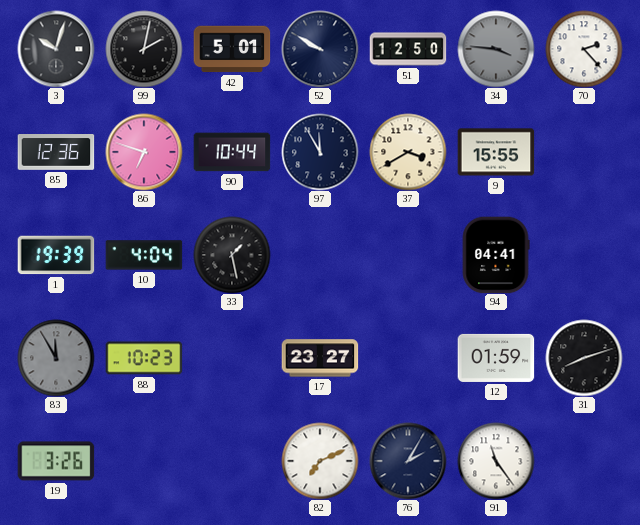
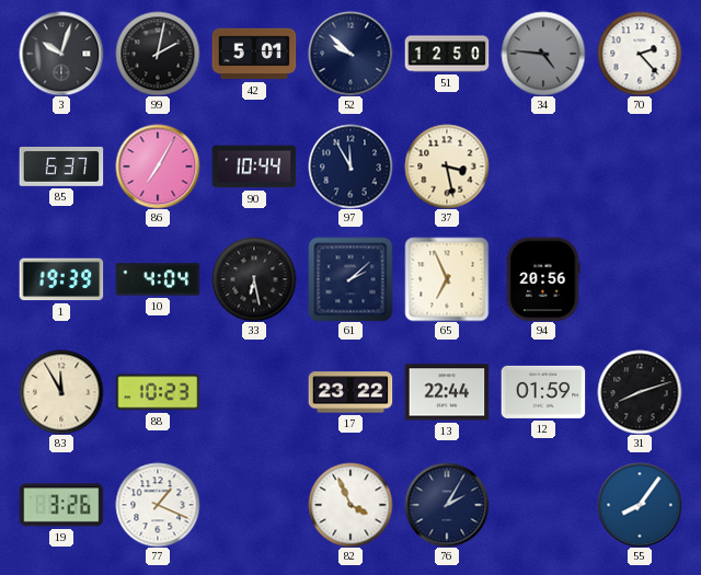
52: 9:50 -> 9:52 (350, 54)
34: 3:46 -> 4:46 (543, 54)
85: 12:36 -> 6:37 (61, 168)
86: 6:48 -> 7:05 (158, 166)
37: 3:40 -> 3:28 (447, 166)
9: 15:55 -> none (496, 152)
33: 1:28 -> 6:28 (254, 279)
61: none -> 2:08 (350, 279)
65: none -> 6:56 (447, 279)
94: 04:41 -> 20:56 (543, 279)
83 dial: grey -> cream (61, 392)
17: 23:27 -> 23:22 (350, 392)
13: none -> 22:44 (447, 392)
77: none -> 1:19 (158, 505)
82: 7:11 -> 3:56 (350, 505)
91: 11:24 -> none (496, 461)
55: none -> 8:06 (640, 505)
